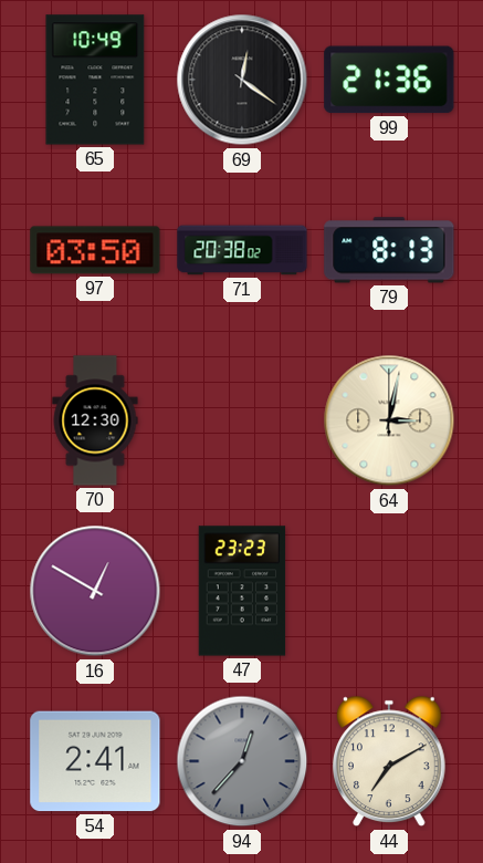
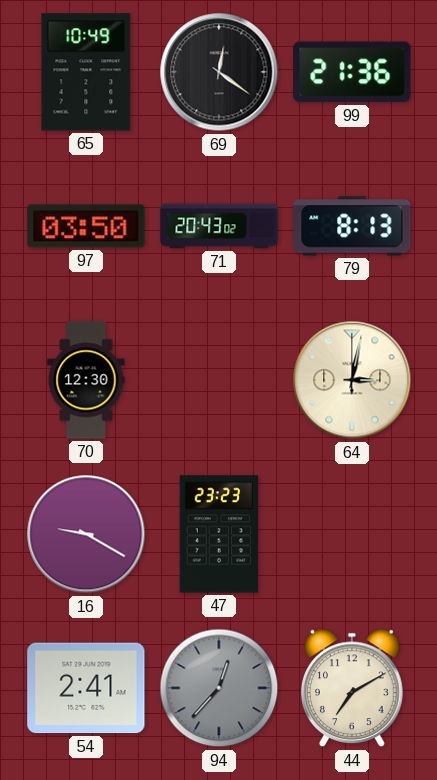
71: 20:38 -> 20:43 (219, 226)
16: 12:50 -> 9:20 (86, 534)
